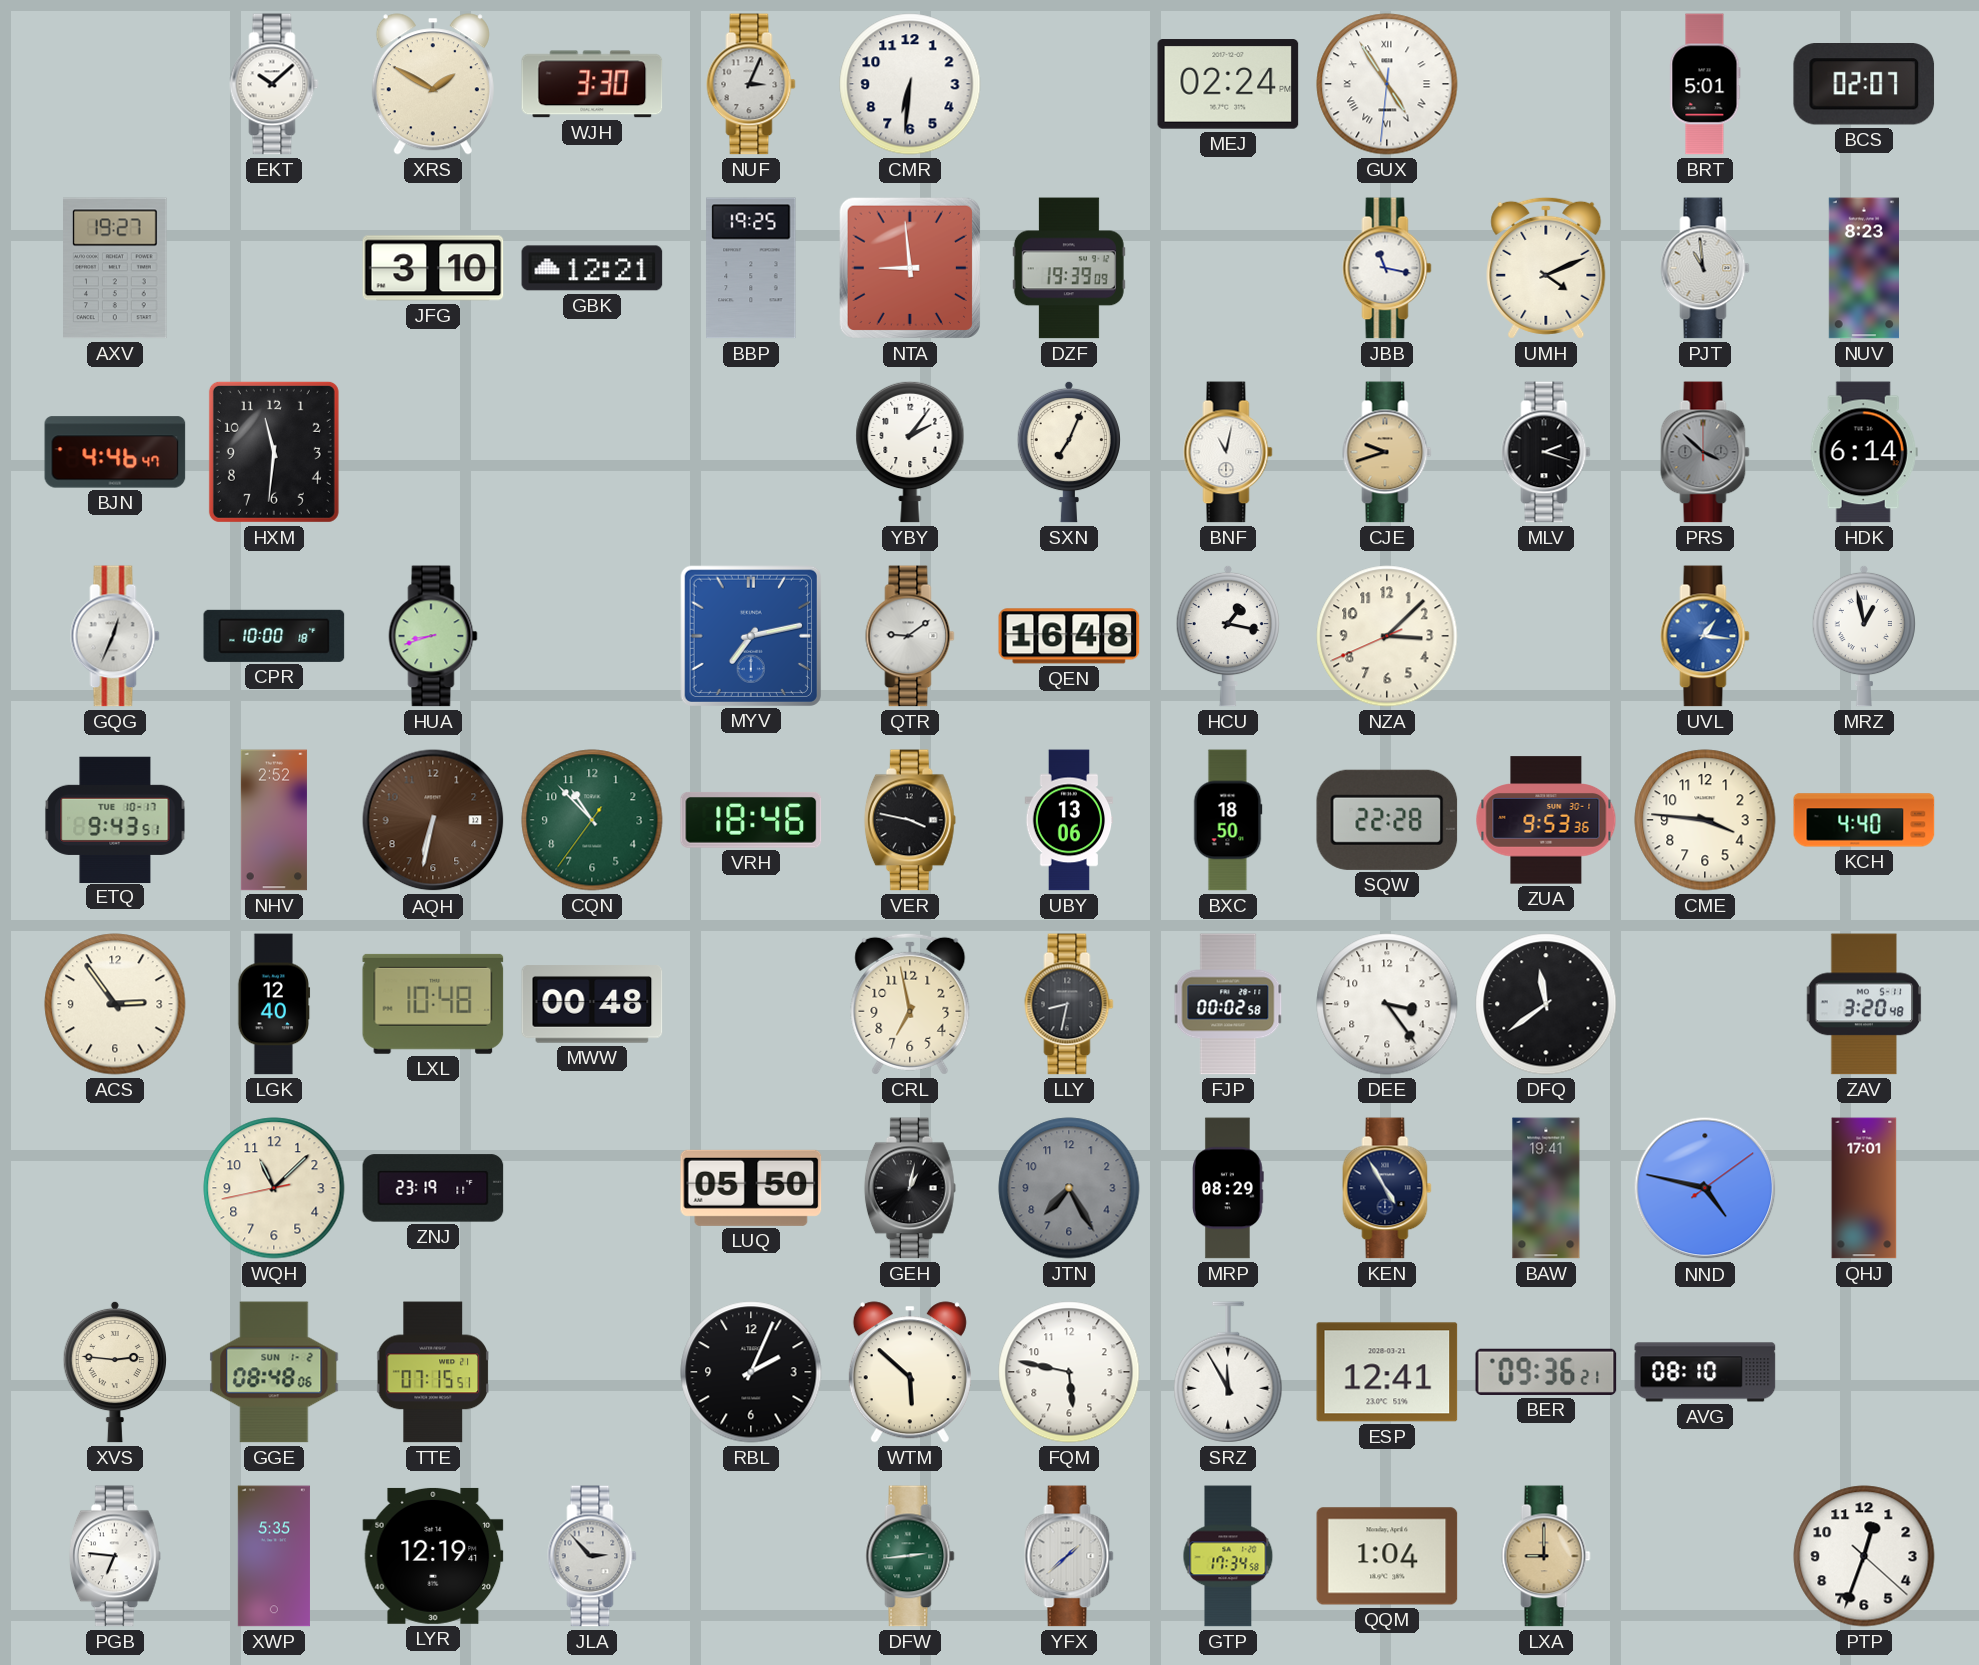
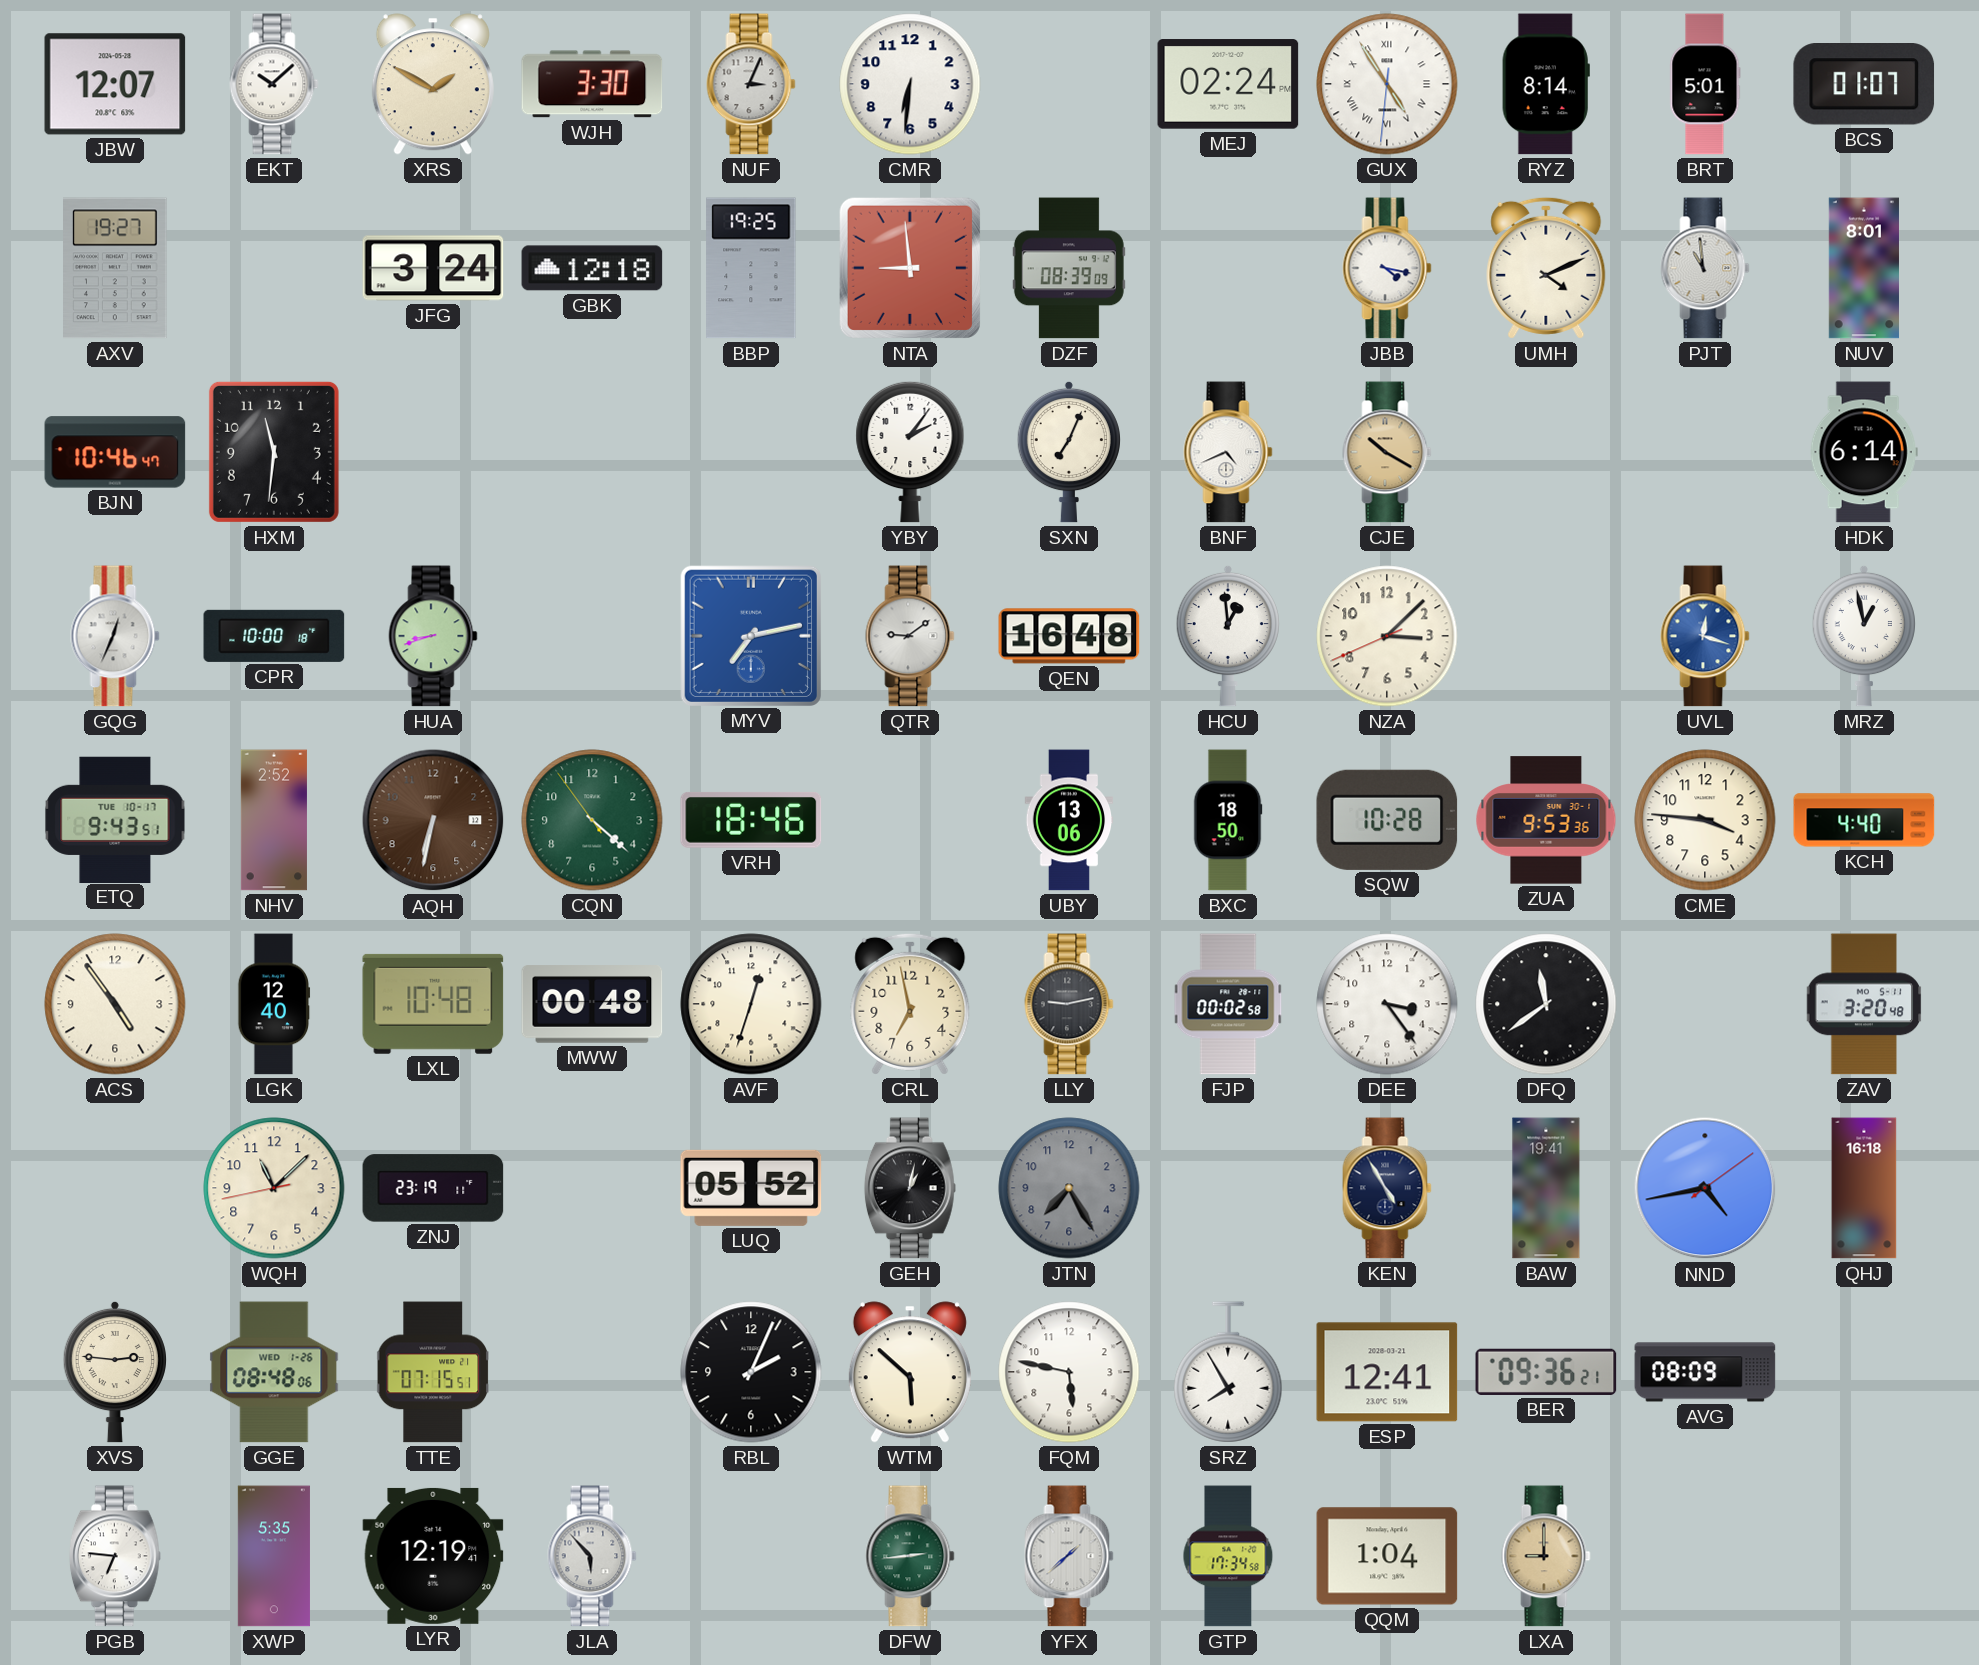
JBW: none -> 12:07 (115, 84)
RYZ: none -> 8:14 (1546, 84)
BCS: 02:07 -> 01:07 (1864, 85)
JFG: 3:10 -> 3:24 (433, 268)
GBK: 12:21 -> 12:18 (592, 268)
DZF: 19:39 -> 08:39 (1069, 268)
JBB: 11:17 -> 4:17 (1387, 268)
NUV: 8:23 -> 8:01 (1864, 268)
BJN: 4:46 -> 10:46 (115, 452)
BNF: 11:02 -> 4:41 (1228, 452)
CJE: 9:42 -> 10:20 (1387, 452)
MLV: 2:18 -> none (1546, 452)
PRS: 3:52 -> none (1705, 452)
HCU: 1:17 -> 12:59 (1228, 636)
UVL: 1:16 -> 12:18 (1705, 636)
CQN: 10:52 -> 4:21 (592, 820)
VER: 3:47 -> none (910, 820)
SQW: 22:28 -> 10:28 (1387, 820)
ACS: 2:54 -> 4:54 (115, 1004)
AVF: none -> 12:33 (751, 1004)
LLY: 8:32 -> 9:13 (1069, 1004)
LUQ: 05:50 -> 05:52 (751, 1188)
MRP: 08:29 -> none (1228, 1188)
NND: 4:47 -> 4:43 (1705, 1188)
QHJ: 17:01 -> 16:18 (1864, 1188)
GGE date: SUN 1-2 -> WED 1-26 (274, 1372)
SRZ: 11:55 -> 7:55 (1228, 1372)
AVG: 08:10 -> 08:09 (1705, 1372)
JLA: 2:53 -> 5:53 (592, 1556)
PTP: 12:33 -> none (1864, 1556)
